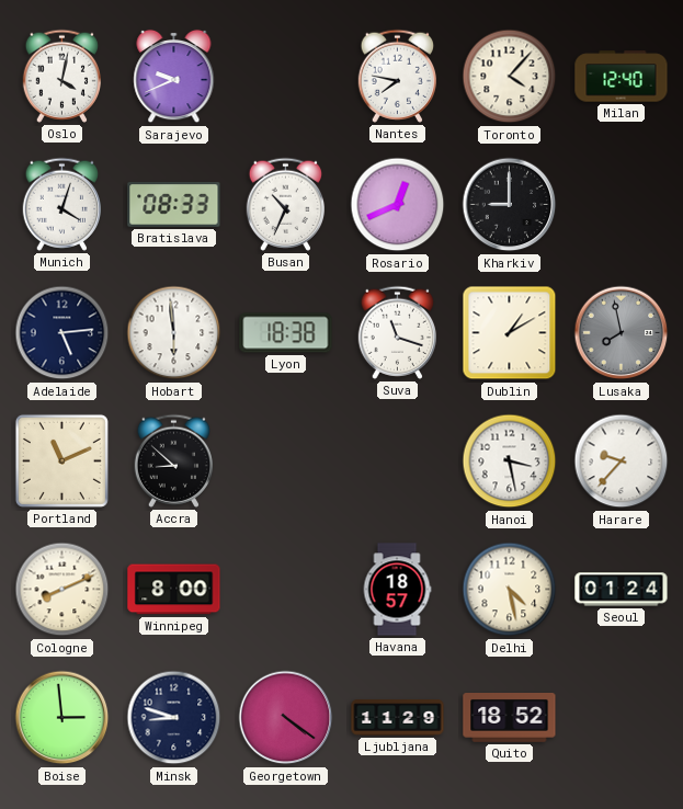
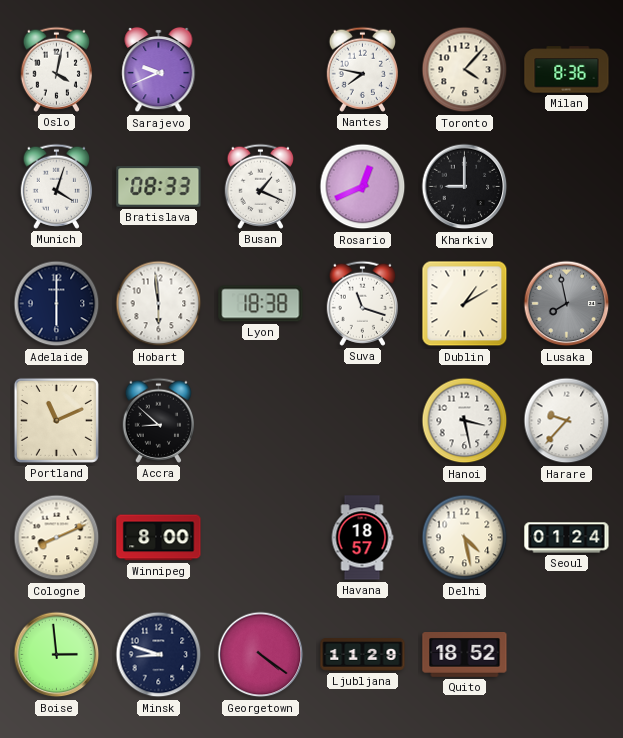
Milan: 12:40 -> 8:36 (567, 70)
Busan: 10:34 -> 1:19 (260, 186)
Adelaide: 5:14 -> 6:00 (57, 304)
